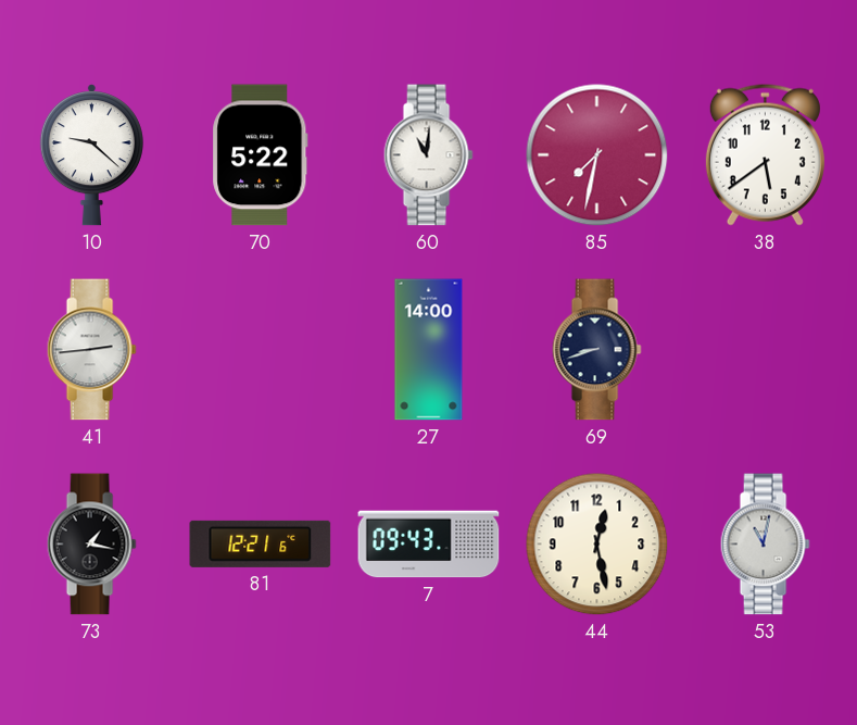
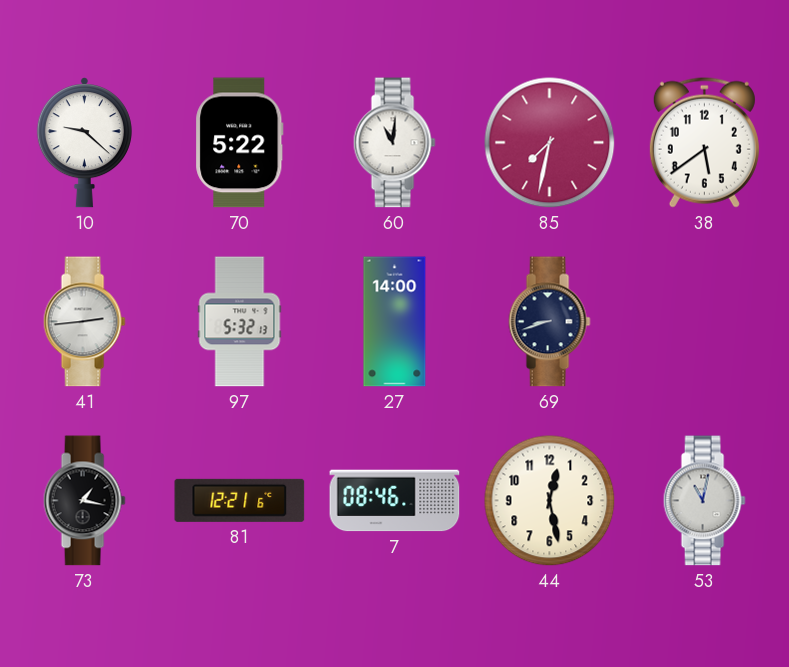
97: none -> 5:32 (240, 322)
7: 09:43 -> 08:46 (395, 501)
